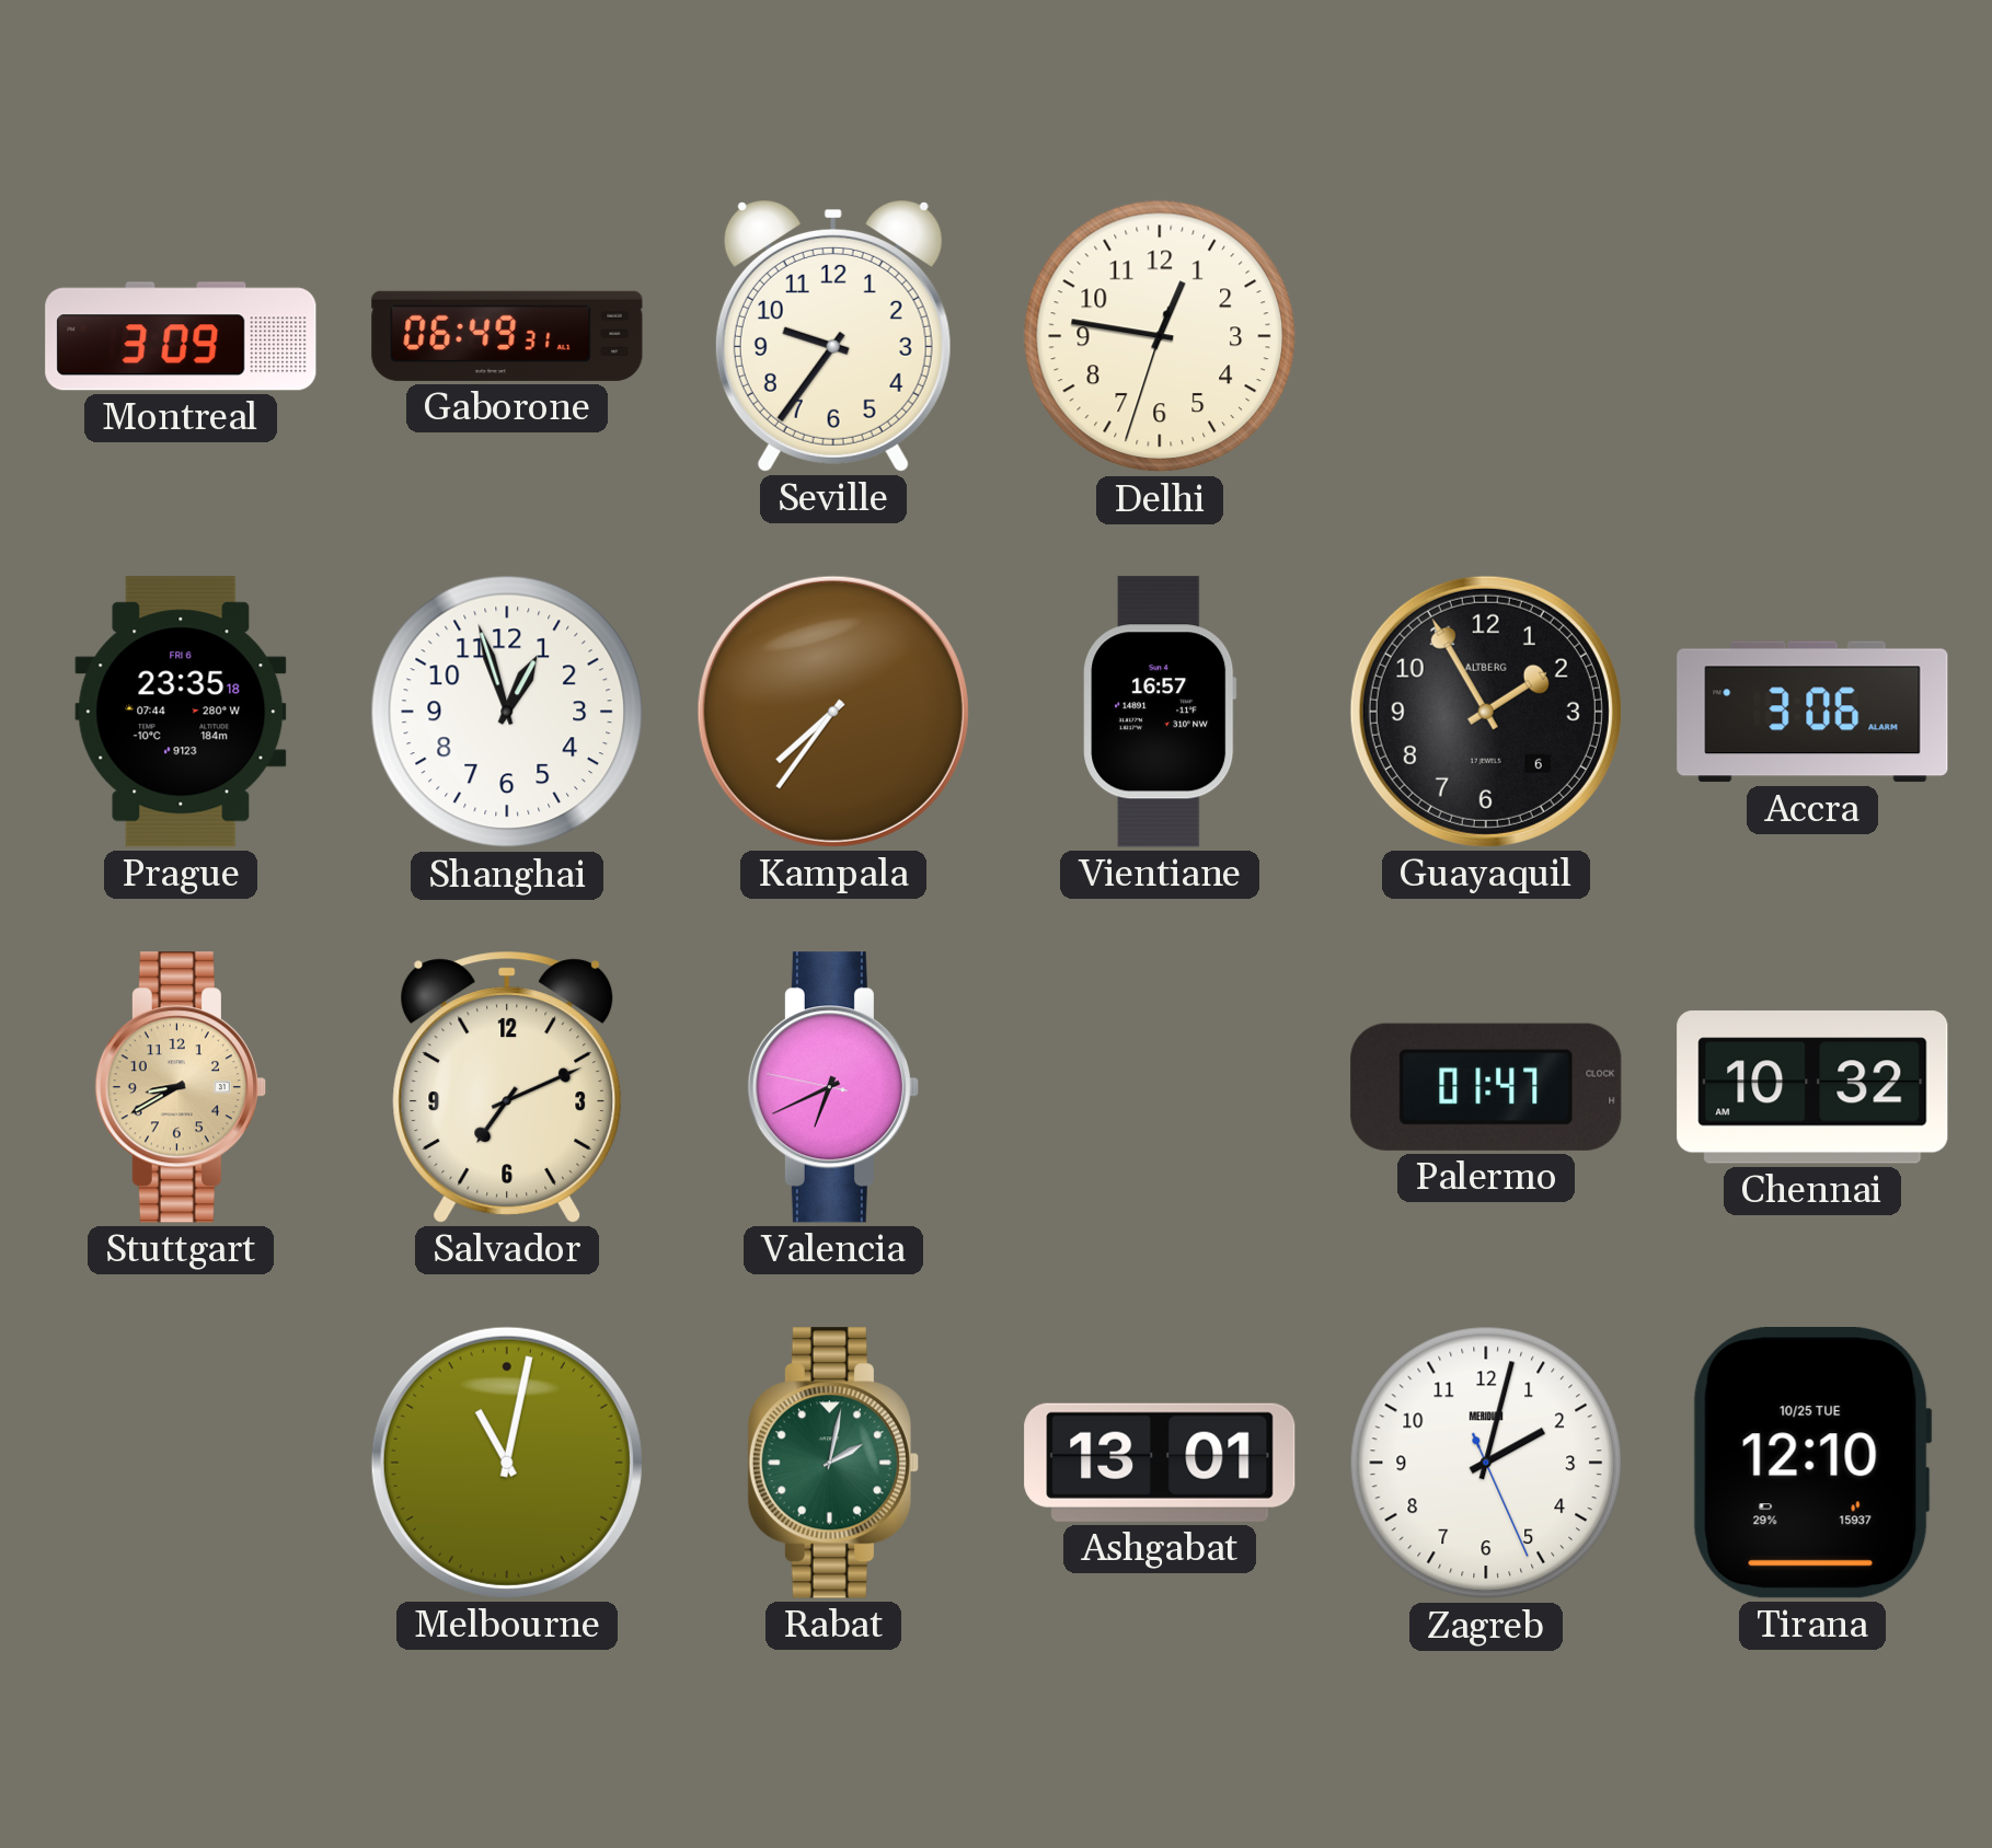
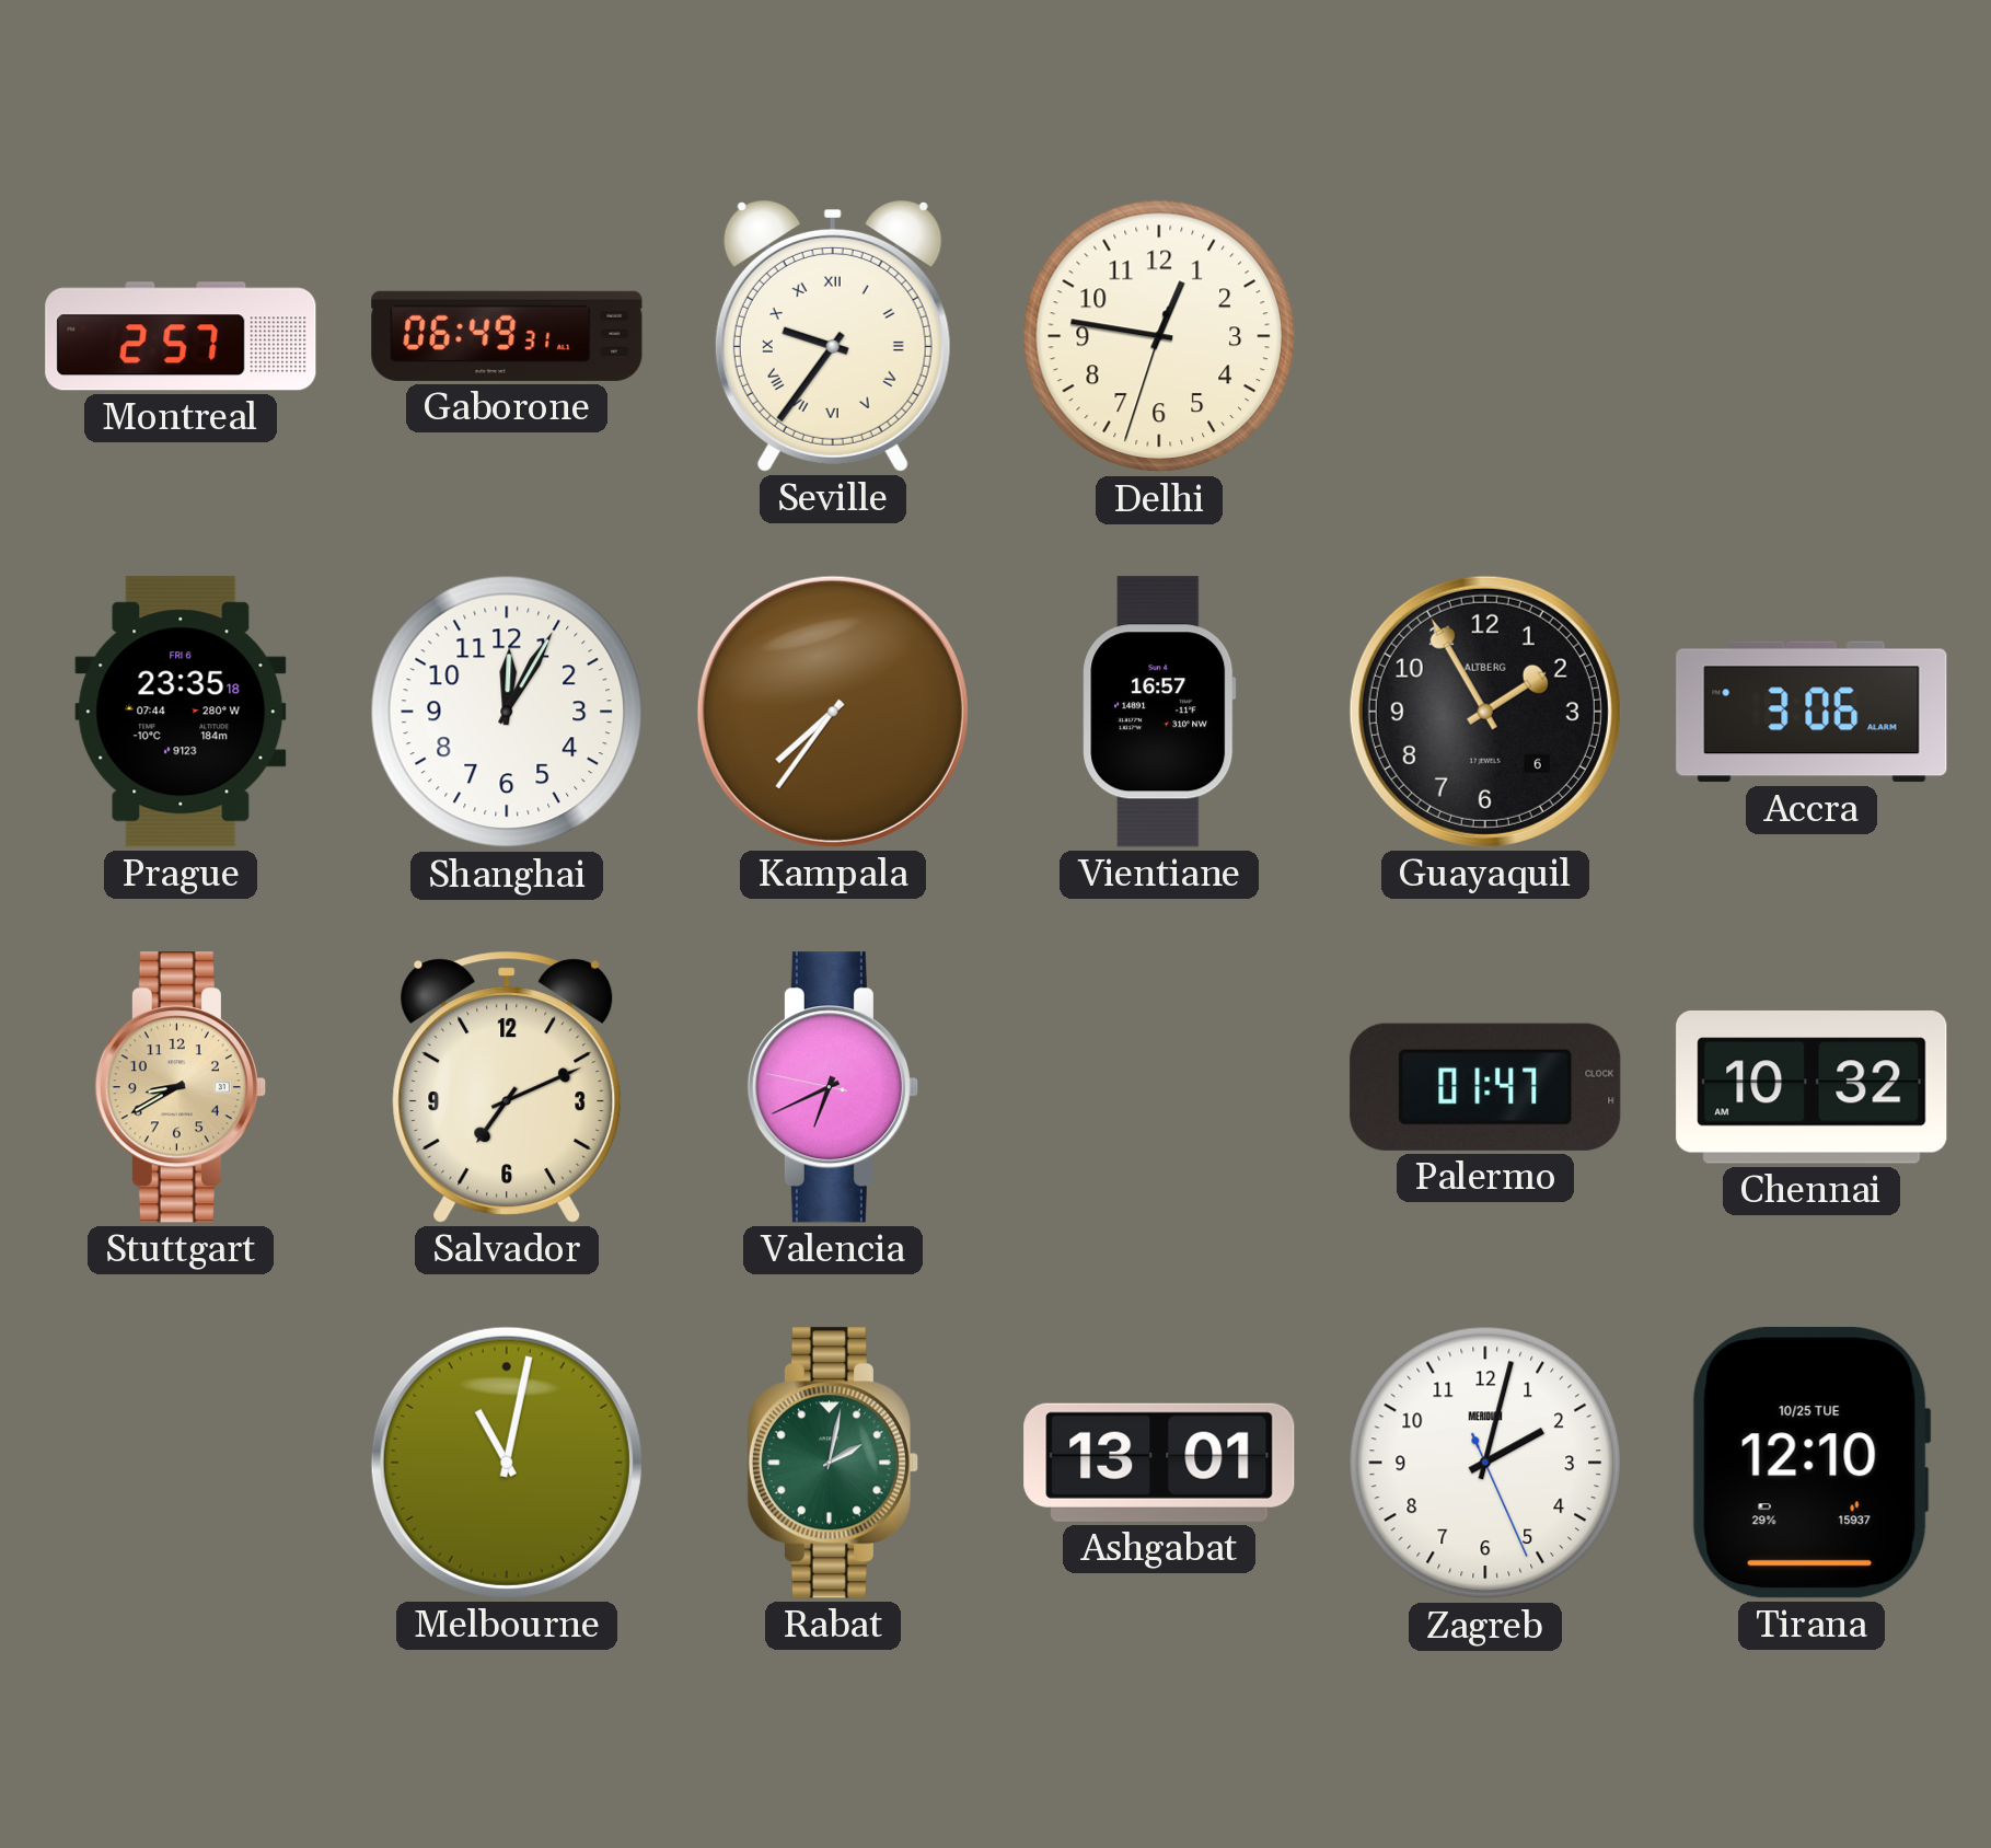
Montreal: 3:09 -> 2:57 (181, 336)
Seville numerals: Arabic -> Roman (833, 337)
Shanghai: 12:57 -> 12:05 (507, 712)
